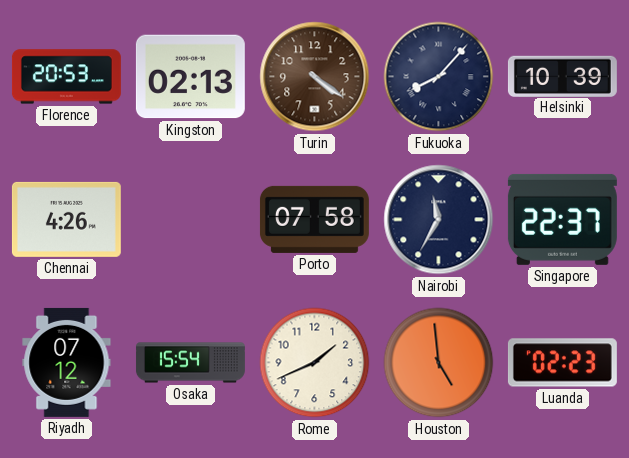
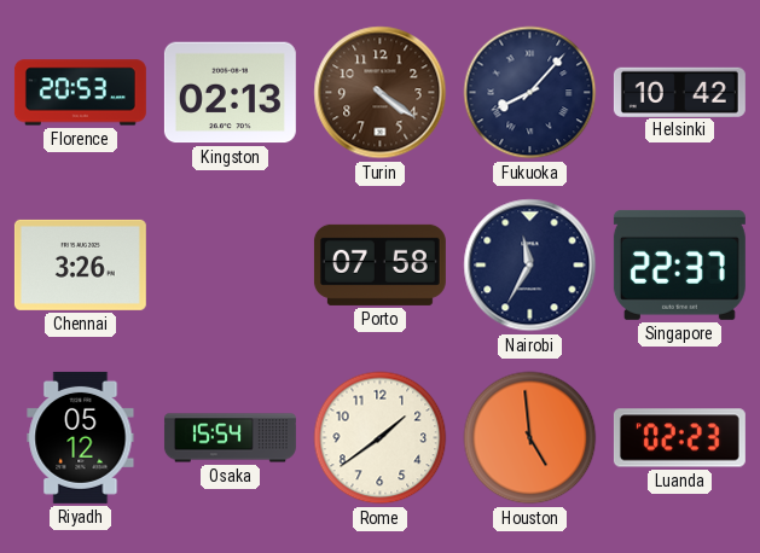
Helsinki: 10:39 -> 10:42 (679, 92)
Chennai: 4:26 -> 3:26 (80, 264)
Riyadh: 07:12 -> 05:12 (81, 437)
Rome: 1:41 -> 1:39 (381, 438)
